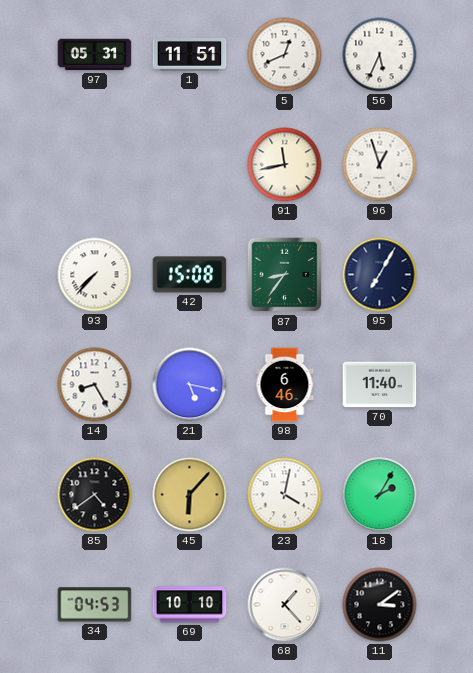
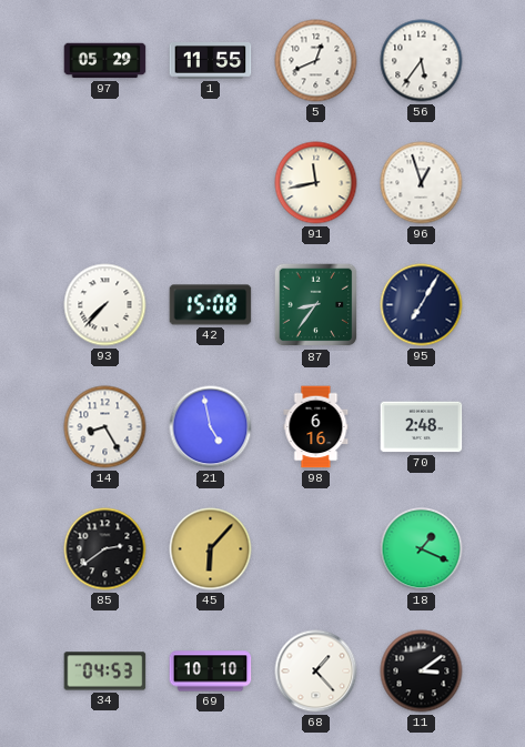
97: 05:31 -> 05:29 (105, 61)
1: 11:51 -> 11:55 (211, 61)
56: 5:34 -> 5:36 (422, 61)
21: 5:17 -> 4:58 (211, 427)
98: 6:46 -> 6:16 (316, 427)
70: 11:40 -> 2:48 (422, 427)
85: 4:39 -> 2:39 (105, 549)
23: 4:02 -> none (285, 495)
18: 2:05 -> 1:19 (422, 549)
